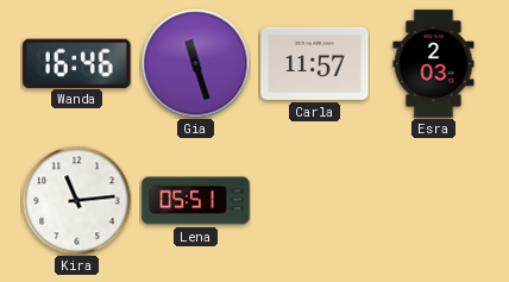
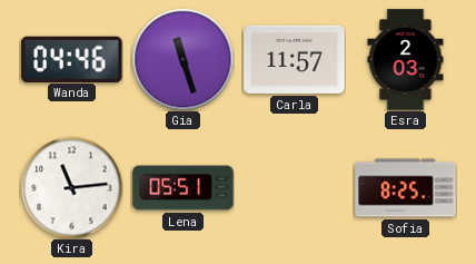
Wanda: 16:46 -> 04:46 (72, 59)
Sofia: none -> 8:25 (406, 188)
